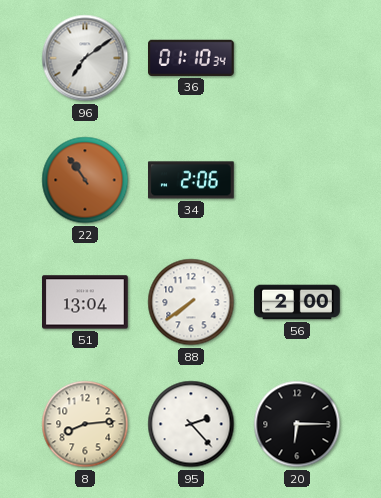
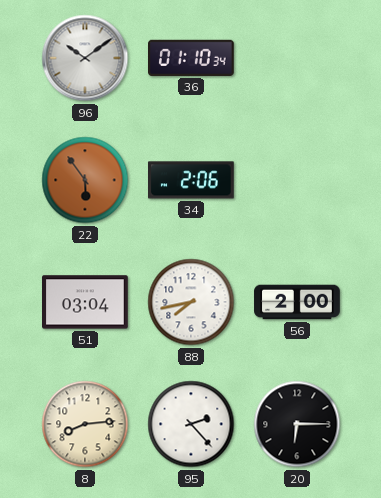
96: 7:09 -> 10:09 (85, 58)
22: 10:54 -> 5:54 (85, 180)
51: 13:04 -> 03:04 (85, 302)
88: 7:39 -> 7:43 (191, 302)
